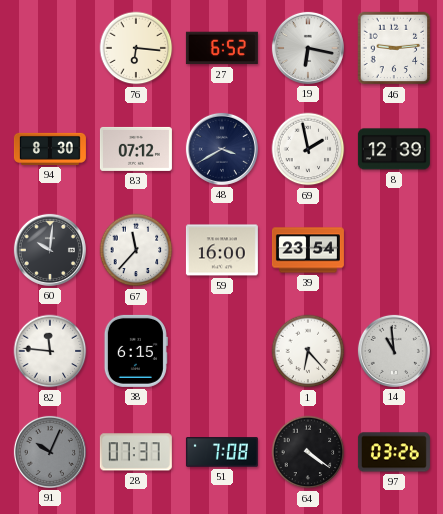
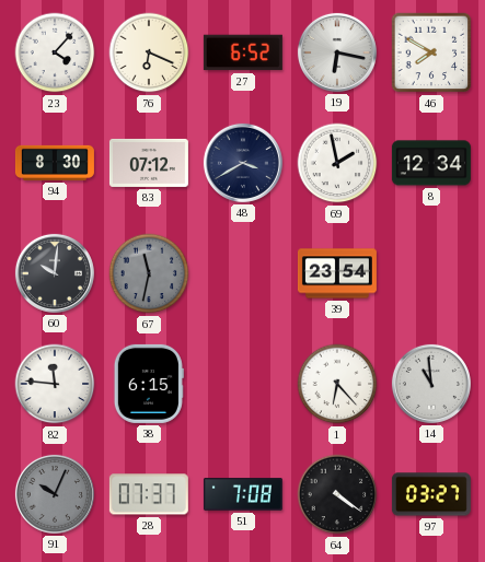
23: none -> 4:07 (55, 52)
76: 6:16 -> 6:19 (149, 52)
46: 9:14 -> 7:50 (431, 52)
8: 12:39 -> 12:34 (431, 163)
67: 11:37 -> 11:32 (149, 273)
67 dial: white -> grey (149, 273)
59: 16:00 -> none (222, 250)
97: 03:26 -> 03:27 (431, 494)
